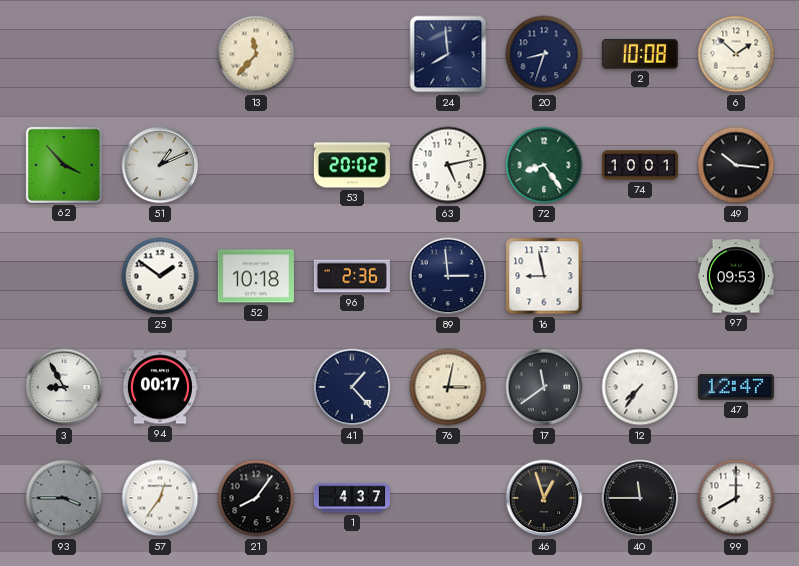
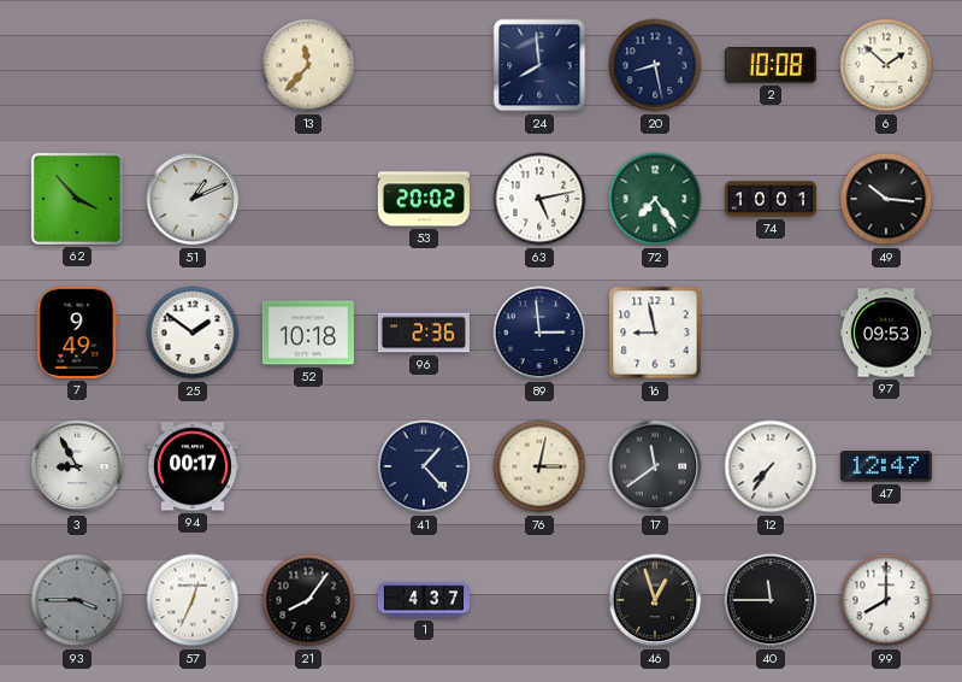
20: 8:33 -> 8:28 (655, 65)
72: 8:24 -> 7:24 (655, 199)
7: none -> 9:49 (77, 333)
57: 12:36 -> 12:34 (193, 600)
